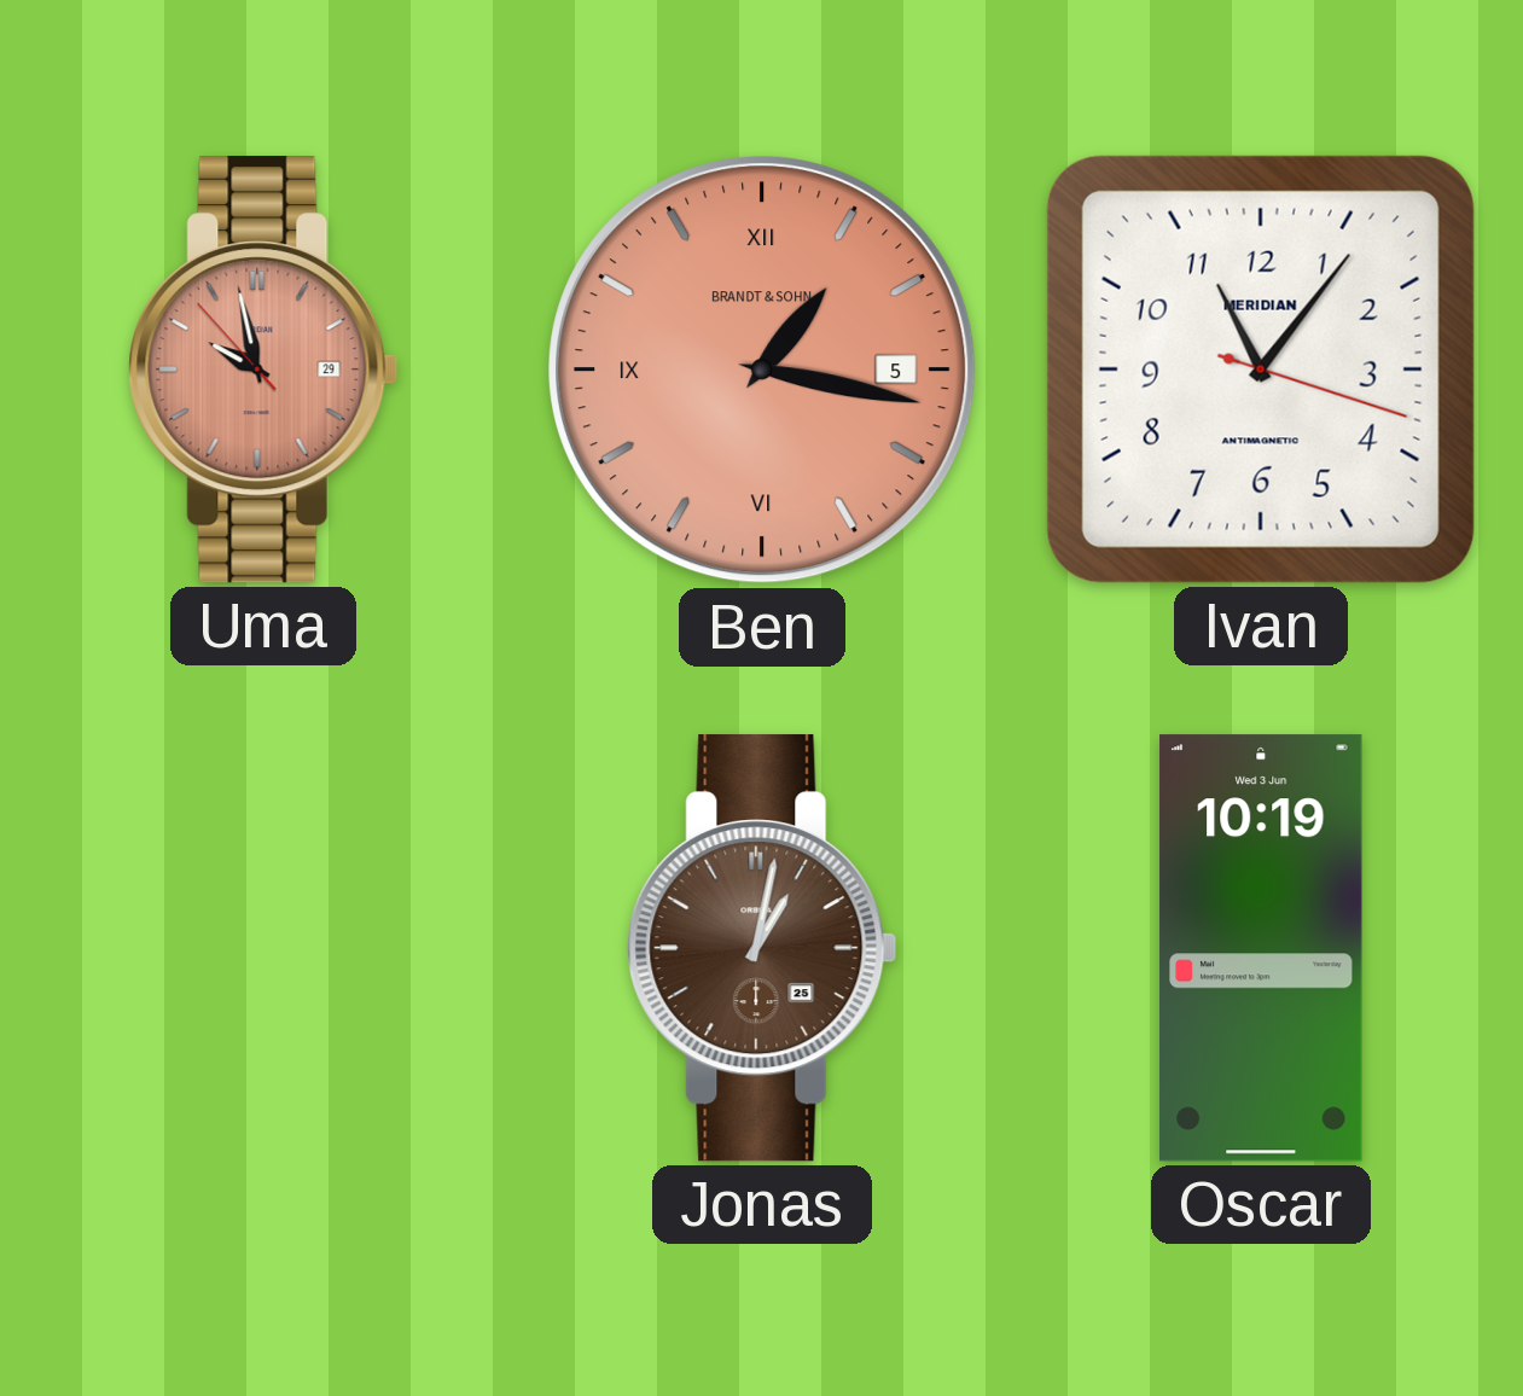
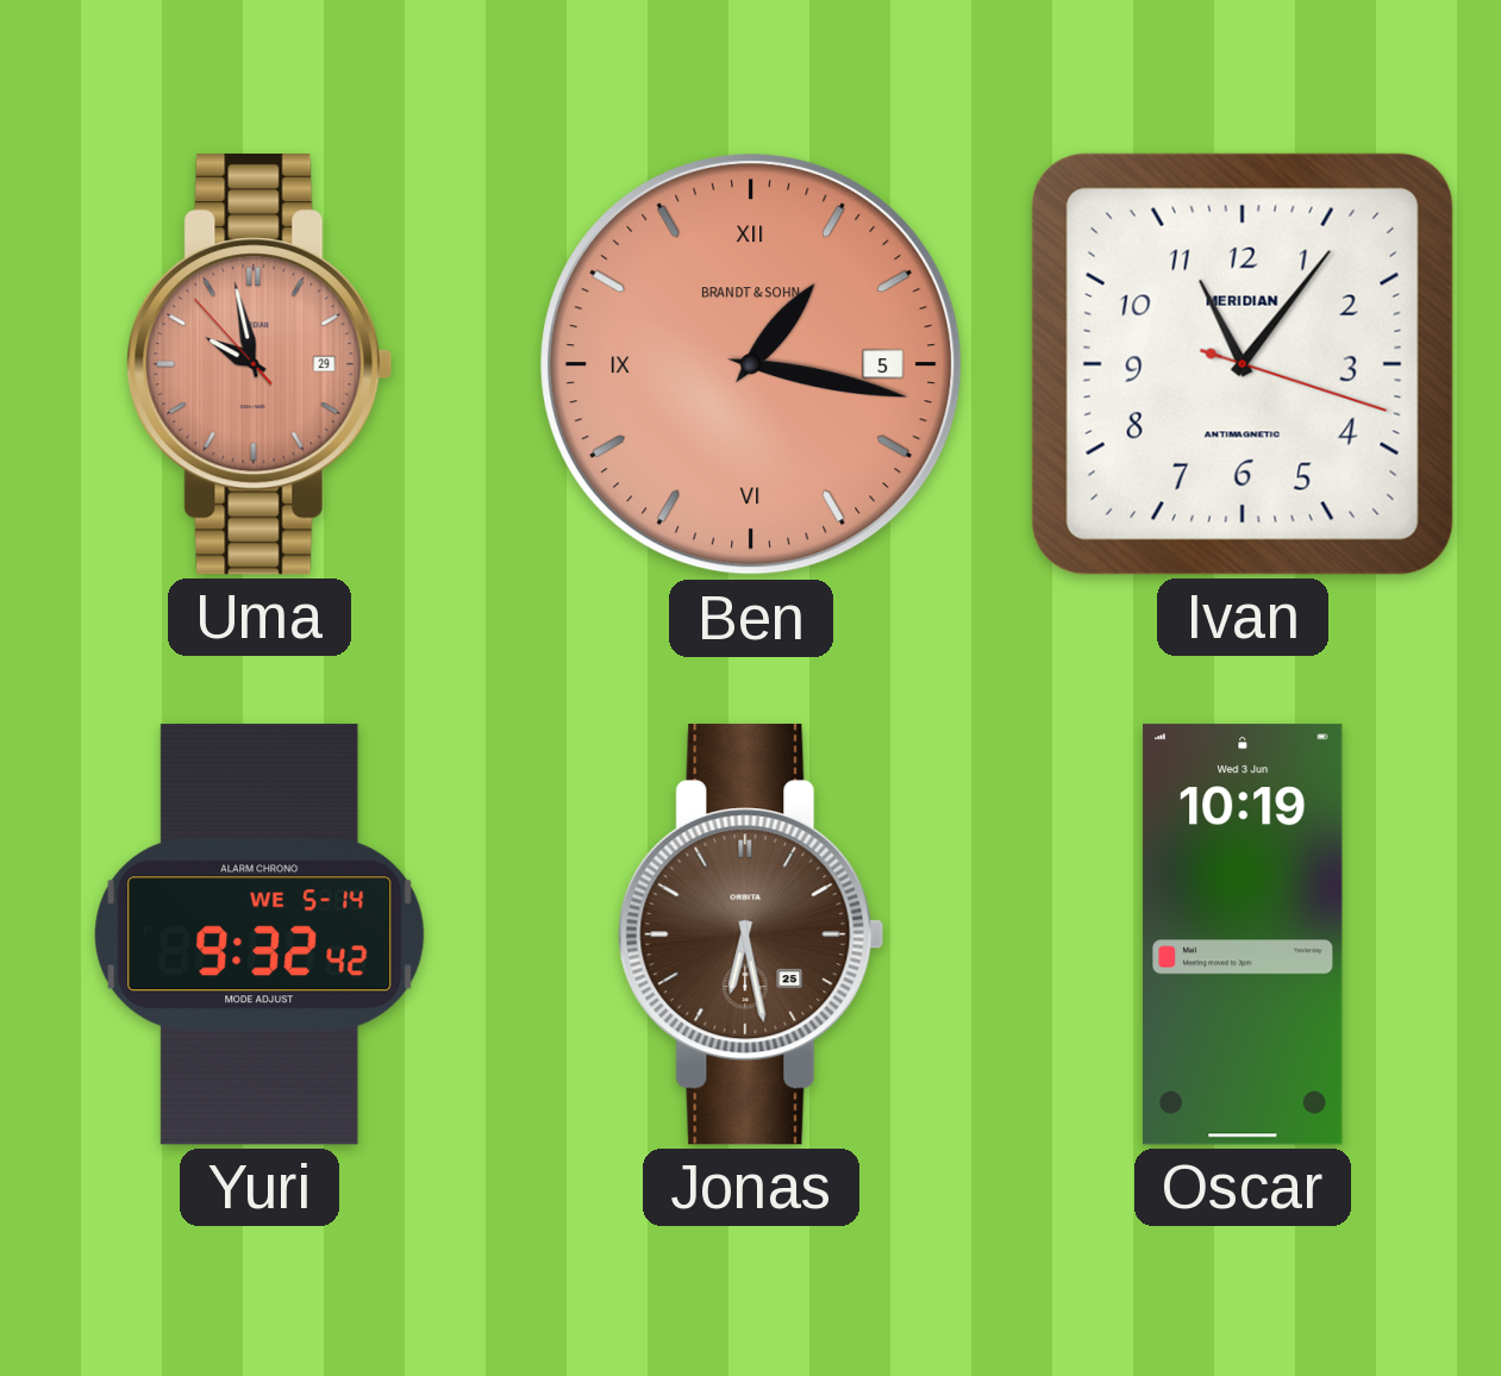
Yuri: none -> 9:32 (259, 934)
Jonas: 1:02 -> 6:28 (751, 934)
